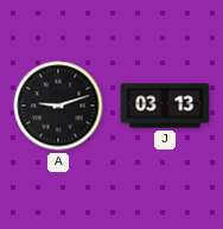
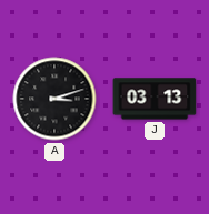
A: 9:12 -> 3:12 (54, 99)
